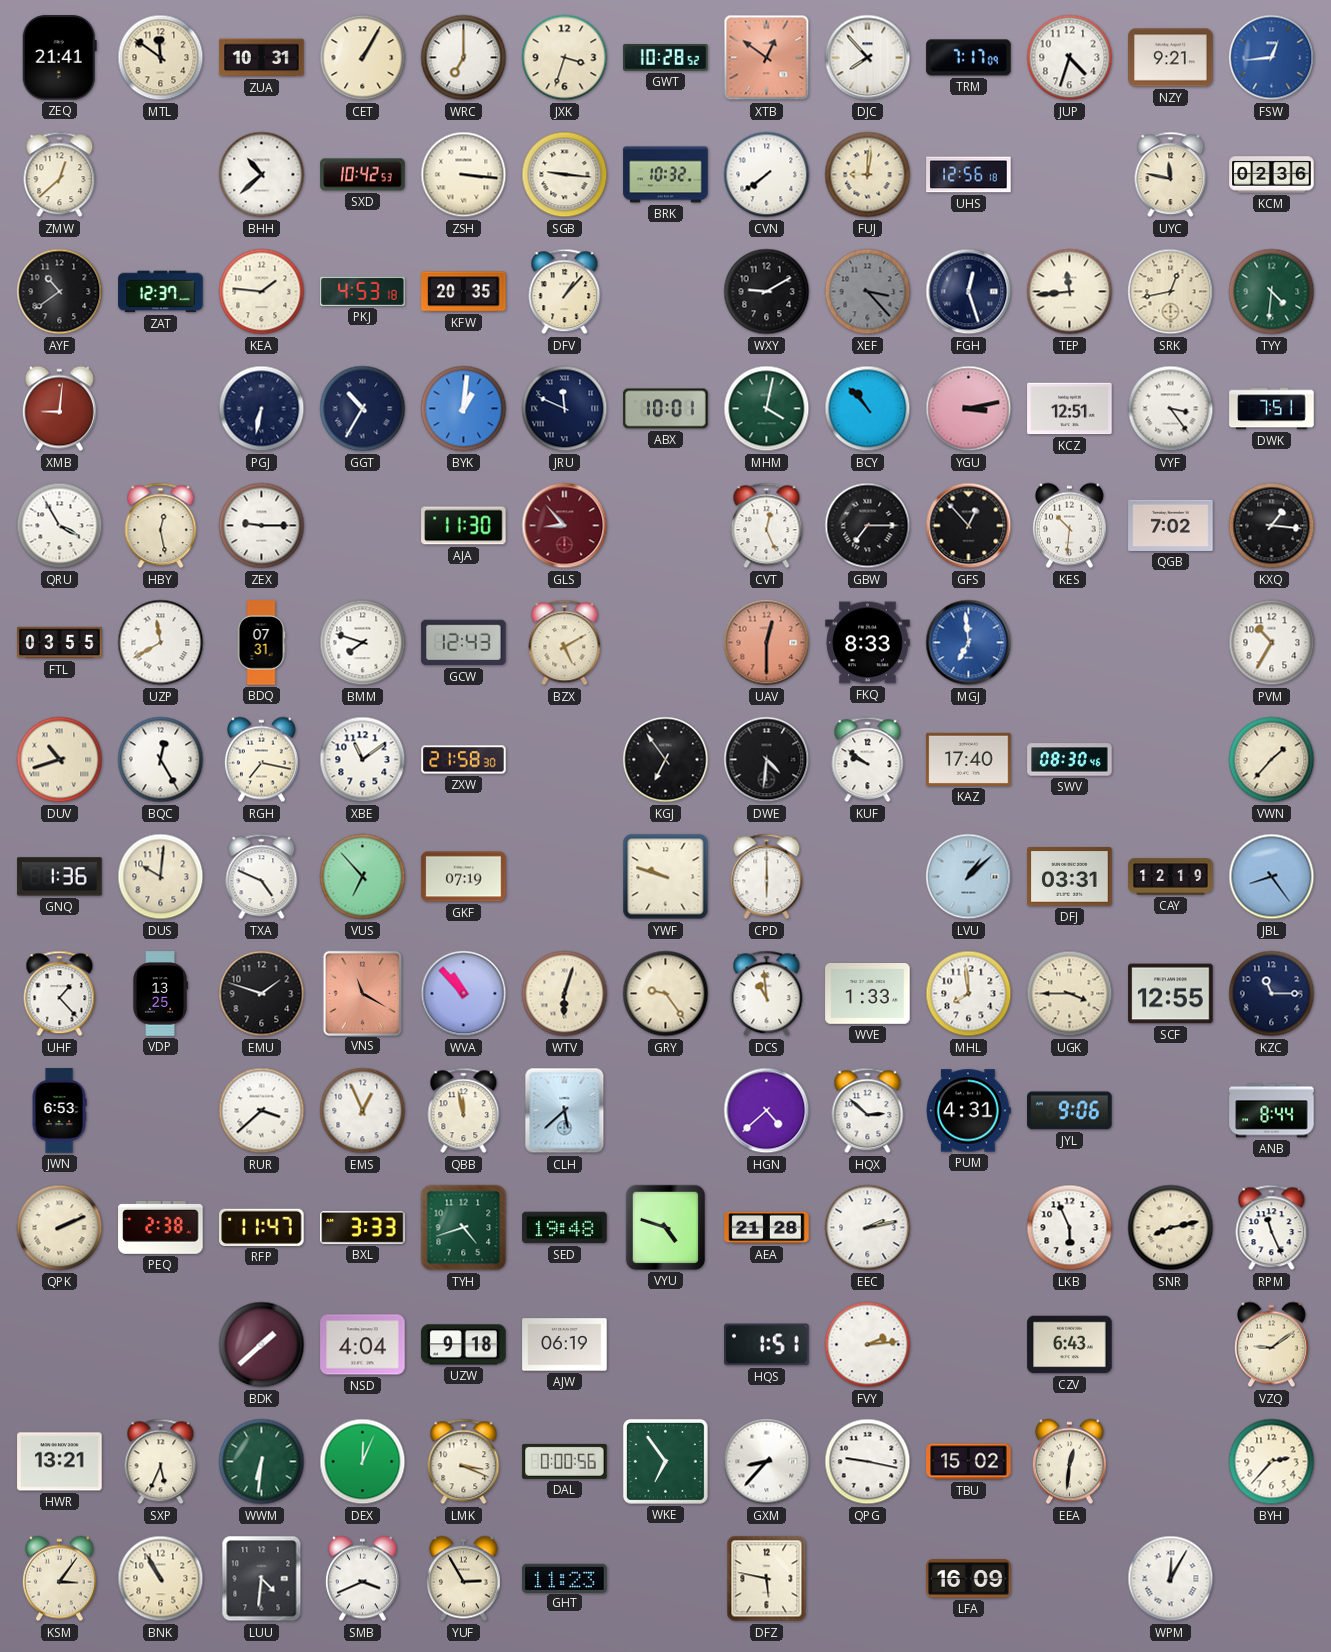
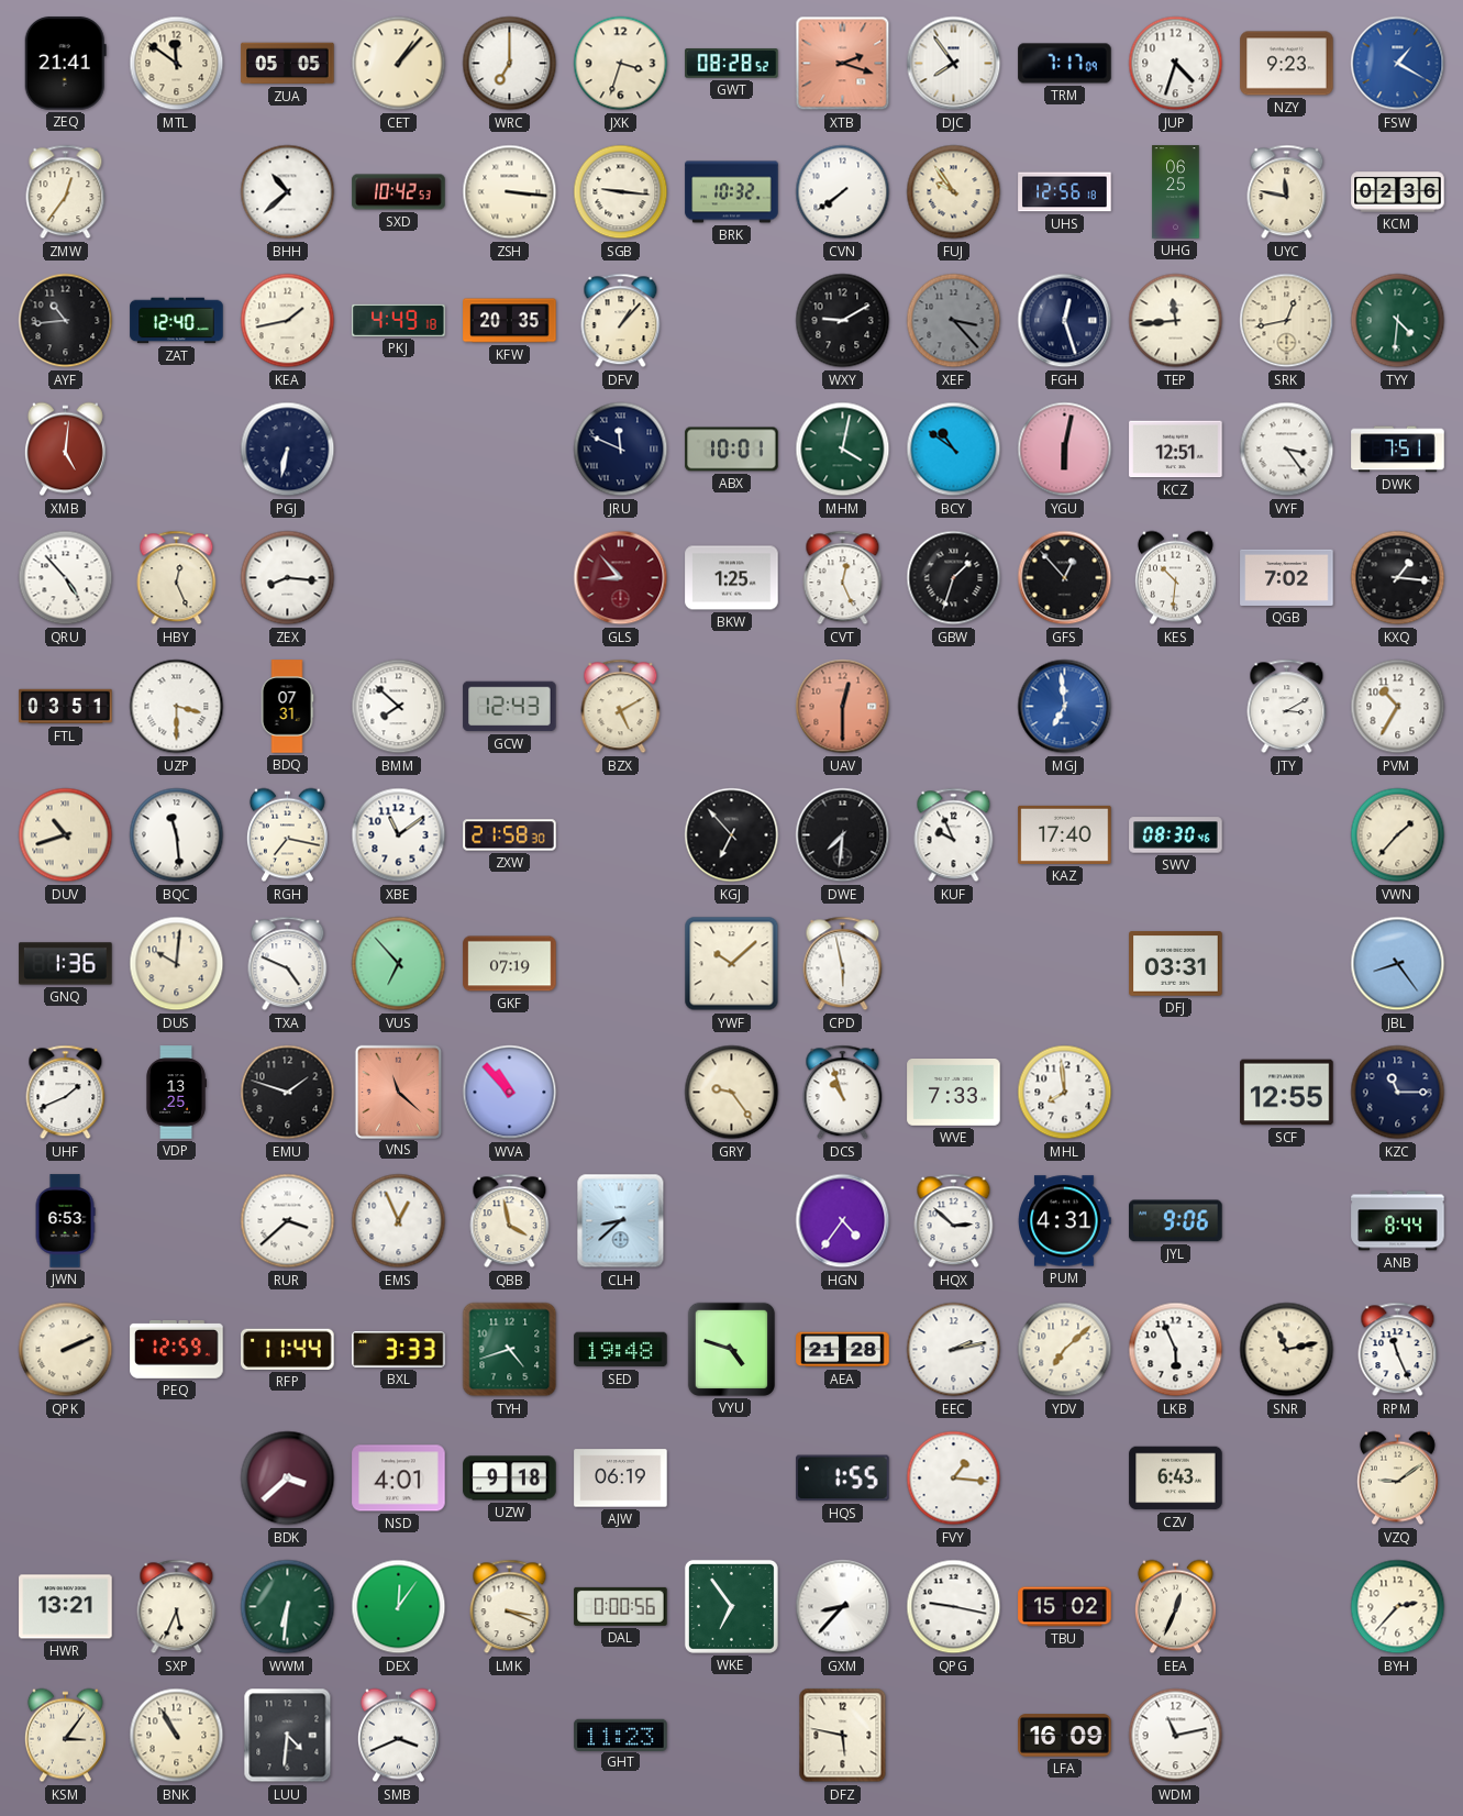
ZUA: 10:31 -> 05:05 (288, 64)
CET: 1:05 -> 1:07 (399, 64)
GWT: 10:28 -> 08:28 (732, 64)
XTB: 12:51 -> 2:18 (843, 64)
DJC: 7:53 -> 7:54 (954, 64)
NZY: 9:21 -> 9:23 (1287, 64)
FSW: 12:44 -> 1:20 (1398, 64)
ZMW: 12:38 -> 12:36 (66, 192)
FUJ: 9:01 -> 9:54 (954, 192)
UHG: none -> 06:25 (1176, 192)
AYF: 10:39 -> 10:44 (66, 321)
ZAT: 12:37 -> 12:40 (177, 321)
KEA: 1:46 -> 1:43 (288, 321)
PKJ: 4:53 -> 4:49 (399, 320)
XMB: 9:01 -> 5:01 (65, 450)
GGT: 10:35 -> none (363, 409)
BYK: 1:01 -> none (464, 409)
BCY: 10:53 -> 10:51 (954, 450)
YGU: 3:13 -> 6:02 (1065, 450)
QRU: 3:55 -> 4:53 (66, 578)
HBY: 12:28 -> 12:26 (177, 578)
ZEX: 9:15 -> 8:16 (288, 578)
AJA: 11:30 -> none (464, 526)
BKW: none -> 1:25 (732, 578)
GBW: 7:15 -> 1:33 (954, 578)
FTL: 03:55 -> 03:51 (66, 707)
UZP: 11:40 -> 3:30 (177, 707)
BMM: 7:48 -> 7:52 (399, 707)
FKQ: 8:33 -> none (868, 643)
JTY: none -> 3:10 (1287, 707)
BQC: 12:25 -> 11:29 (177, 835)
KGJ: 6:54 -> 6:53 (732, 835)
DWE: 4:31 -> 7:31 (843, 835)
KUF: 9:51 -> 9:56 (954, 835)
YWF: 9:48 -> 10:08 (732, 964)
CPD: 6:00 -> 5:58 (843, 964)
LVU: 1:08 -> none (969, 877)
CAY: 12:19 -> none (1171, 877)
UHF: 1:23 -> 1:41 (66, 1093)
VNS: 11:20 -> 11:22 (398, 1092)
WTV: 6:03 -> none (565, 994)
DCS: 10:59 -> 10:57 (843, 1093)
WVE: 1:33 -> 7:33 (954, 1093)
UGK: 3:45 -> none (1070, 994)
QBB: 11:58 -> 3:58 (510, 1221)
CLH: 5:38 -> 8:38 (621, 1221)
HGN: 4:38 -> 4:36 (843, 1221)
PEQ: 2:38 -> 12:59 (177, 1349)
RFP: 11:47 -> 11:44 (288, 1349)
YDV: none -> 7:08 (1065, 1350)
SNR: 8:13 -> 11:13 (1287, 1350)
BDK: 1:38 -> 3:38 (288, 1479)
NSD: 4:04 -> 4:01 (399, 1479)
HQS: 1:51 -> 1:55 (843, 1479)
FVY: 2:14 -> 1:16 (954, 1479)
DEX: 12:04 -> 12:06 (399, 1607)
EEA: 12:31 -> 12:34 (1175, 1607)
YUF: 2:55 -> none (463, 1579)
WDM: none -> 11:13 (1176, 1736)
WPM: 12:05 -> none (1171, 1579)
